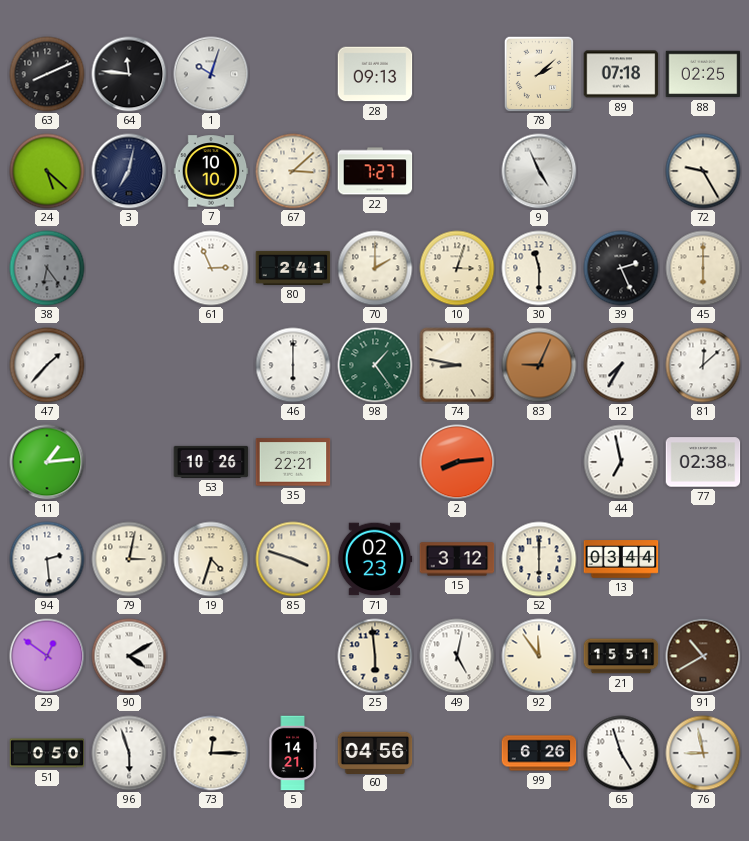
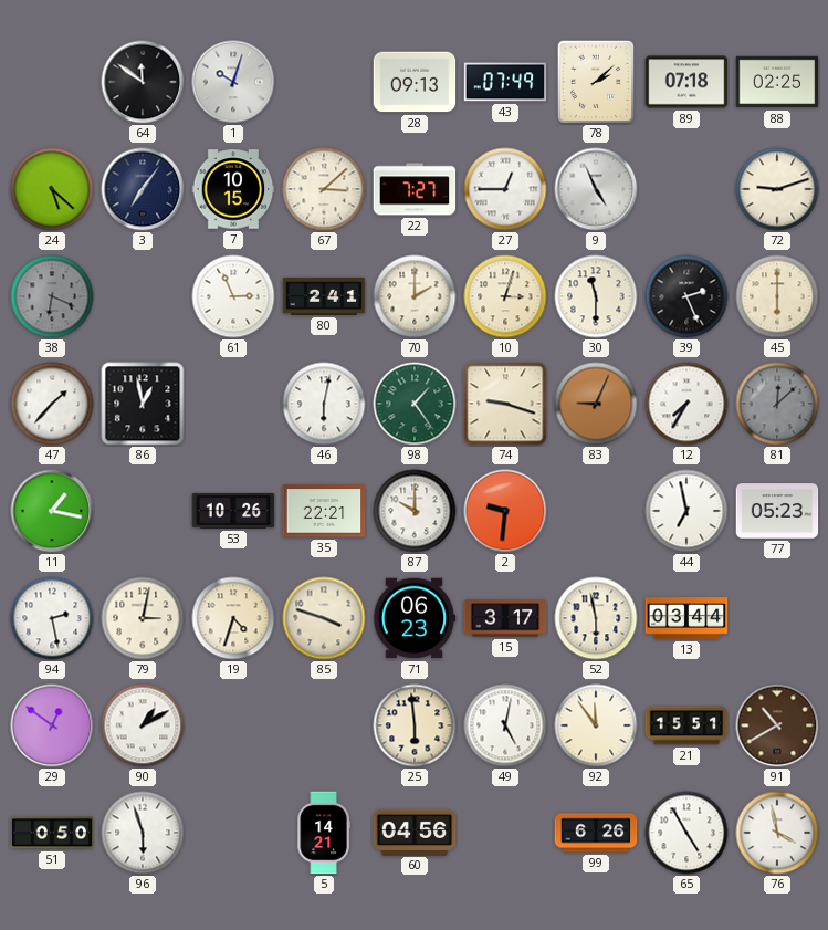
63: 8:11 -> none (47, 74)
64: 11:46 -> 11:51 (143, 82)
43: none -> 07:49 (505, 82)
3: 7:02 -> 7:06 (143, 189)
7: 10:10 -> 10:15 (233, 189)
27: none -> 12:45 (505, 189)
72: 9:25 -> 9:12 (777, 189)
38: 6:24 -> 6:19 (52, 296)
86: none -> 12:58 (143, 404)
46: 6:00 -> 6:02 (324, 404)
74: 8:47 -> 9:18 (505, 404)
81 dial: white -> grey (777, 404)
11: 1:14 -> 1:17 (52, 511)
87: none -> 10:00 (415, 511)
2: 8:14 -> 9:31 (505, 511)
77: 02:38 -> 05:23 (777, 511)
94: 2:29 -> 2:28 (52, 618)
71: 02:23 -> 06:23 (415, 618)
15: 3:12 -> 3:17 (505, 618)
52: 6:00 -> 5:58 (596, 618)
90: 4:10 -> 1:10 (143, 725)
73: 12:15 -> none (211, 753)
65: 4:57 -> 4:55 (686, 833)
76: 8:58 -> 3:58 (777, 833)
